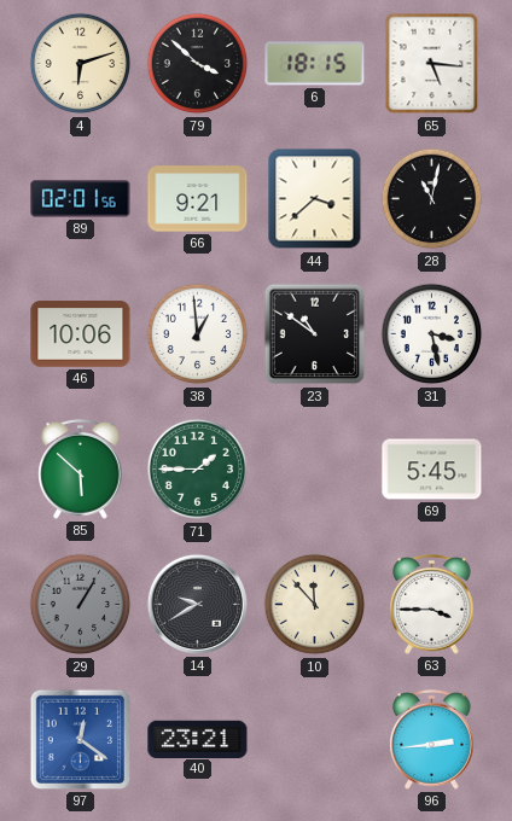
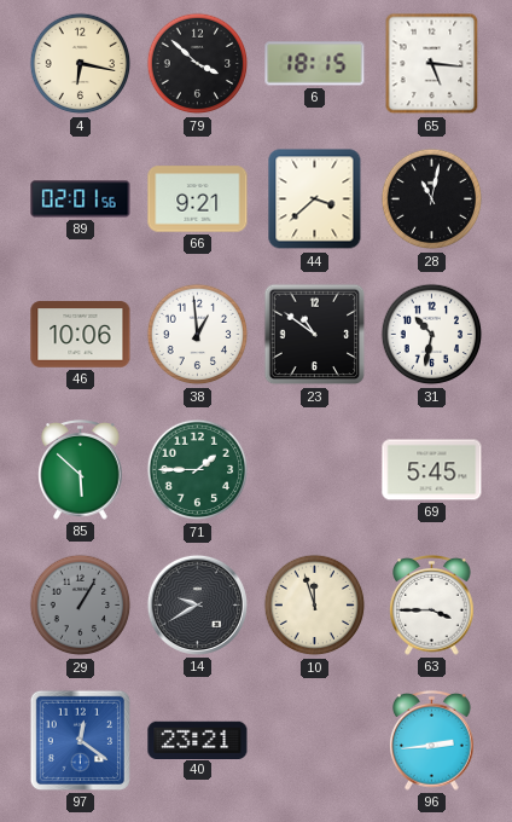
4: 6:12 -> 6:17 (81, 64)
31: 3:28 -> 10:32 (432, 335)
10: 11:53 -> 11:57 (315, 606)
